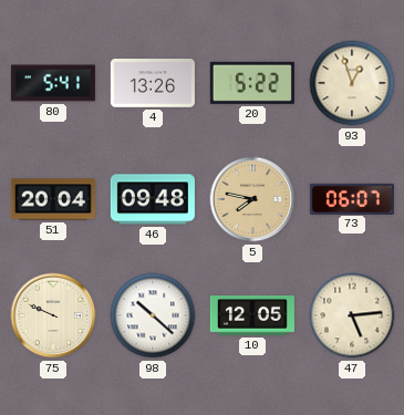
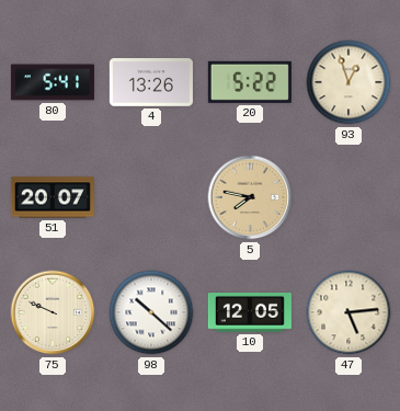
51: 20:04 -> 20:07 (53, 197)
46: 09:48 -> none (153, 199)
73: 06:07 -> none (352, 198)
